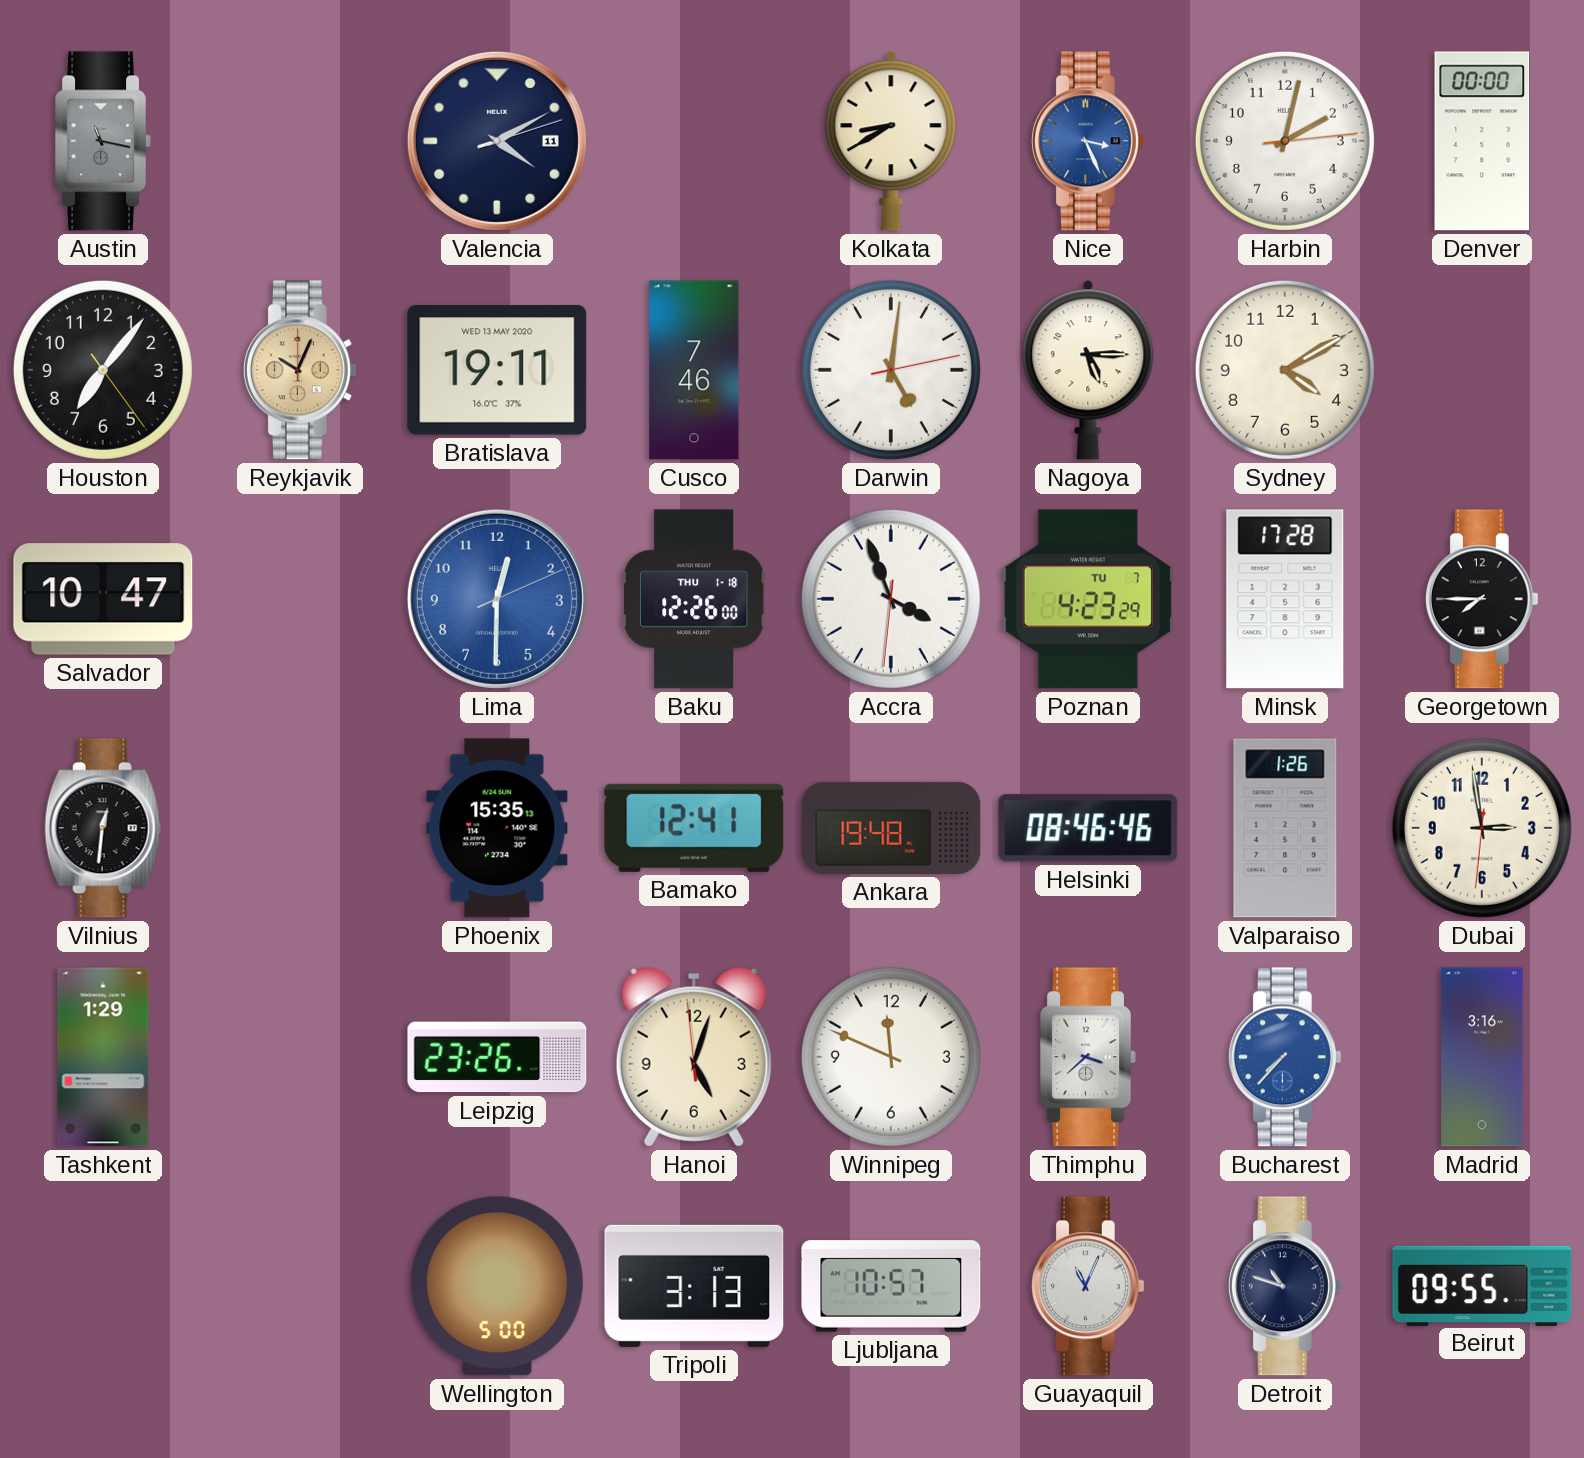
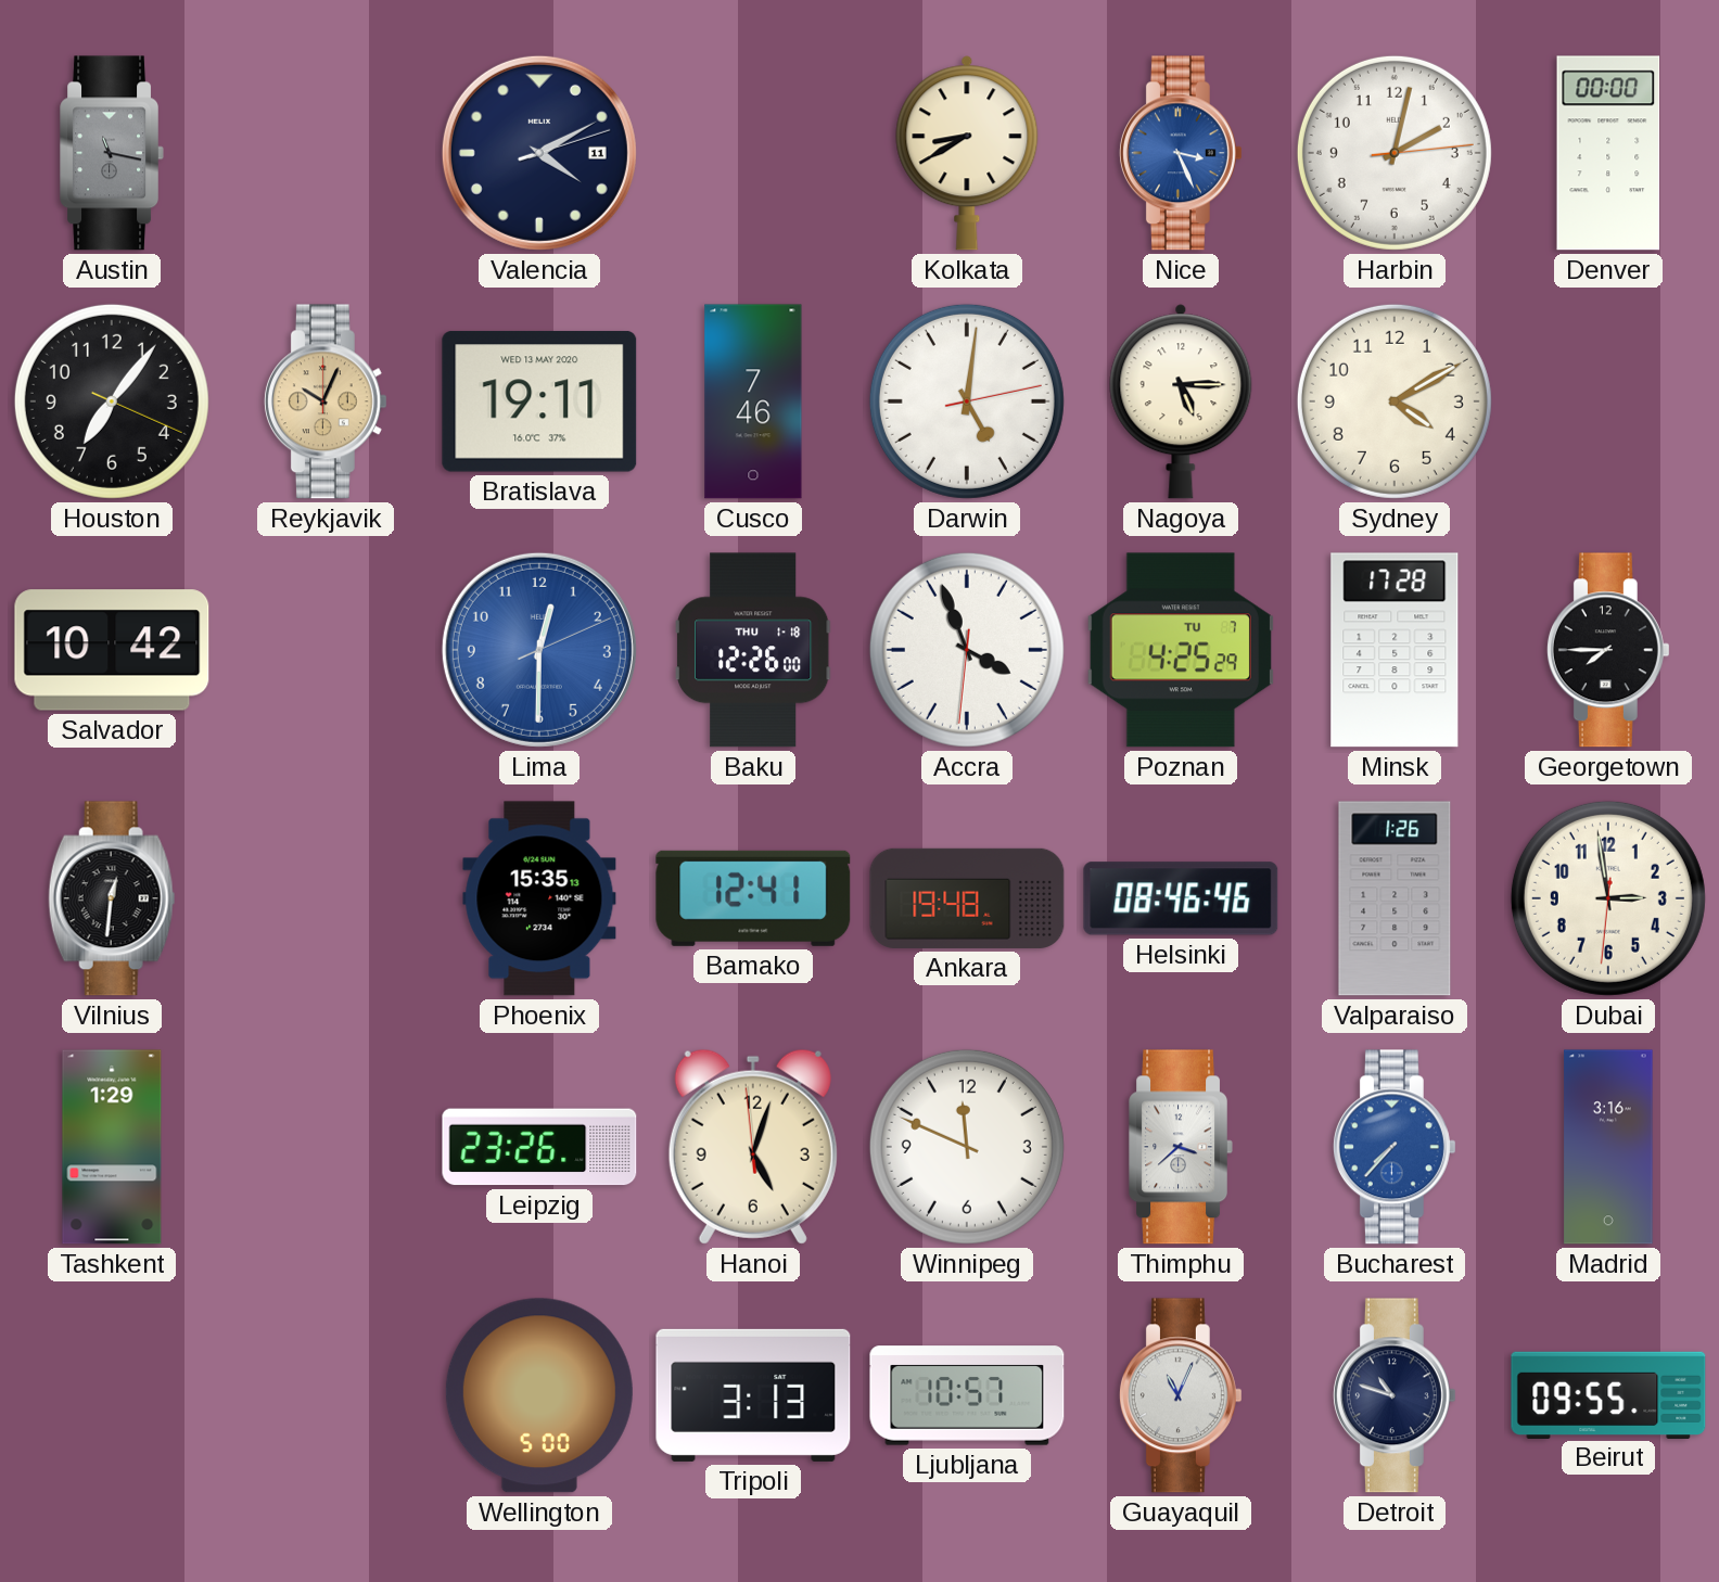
Houston: 7:06:24 -> 7:06:19 (112, 401)
Salvador: 10:47 -> 10:42 (112, 650)
Poznan: 4:23 -> 4:25 (1181, 650)
